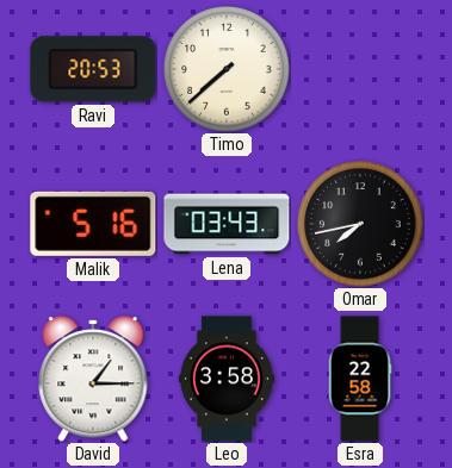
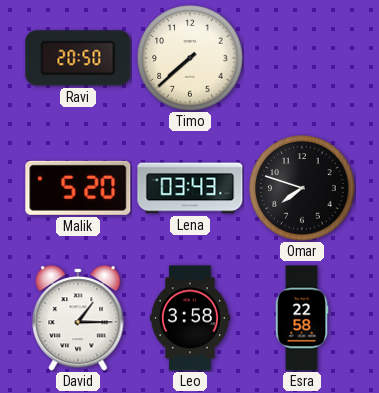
Ravi: 20:53 -> 20:50 (78, 58)
Malik: 5:16 -> 5:20 (78, 188)
Omar: 7:43 -> 7:48 (302, 188)
